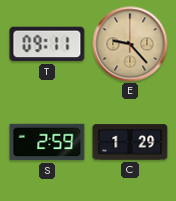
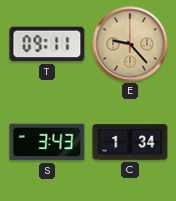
S: 2:59 -> 3:43 (47, 142)
C: 1:29 -> 1:34 (130, 142)
